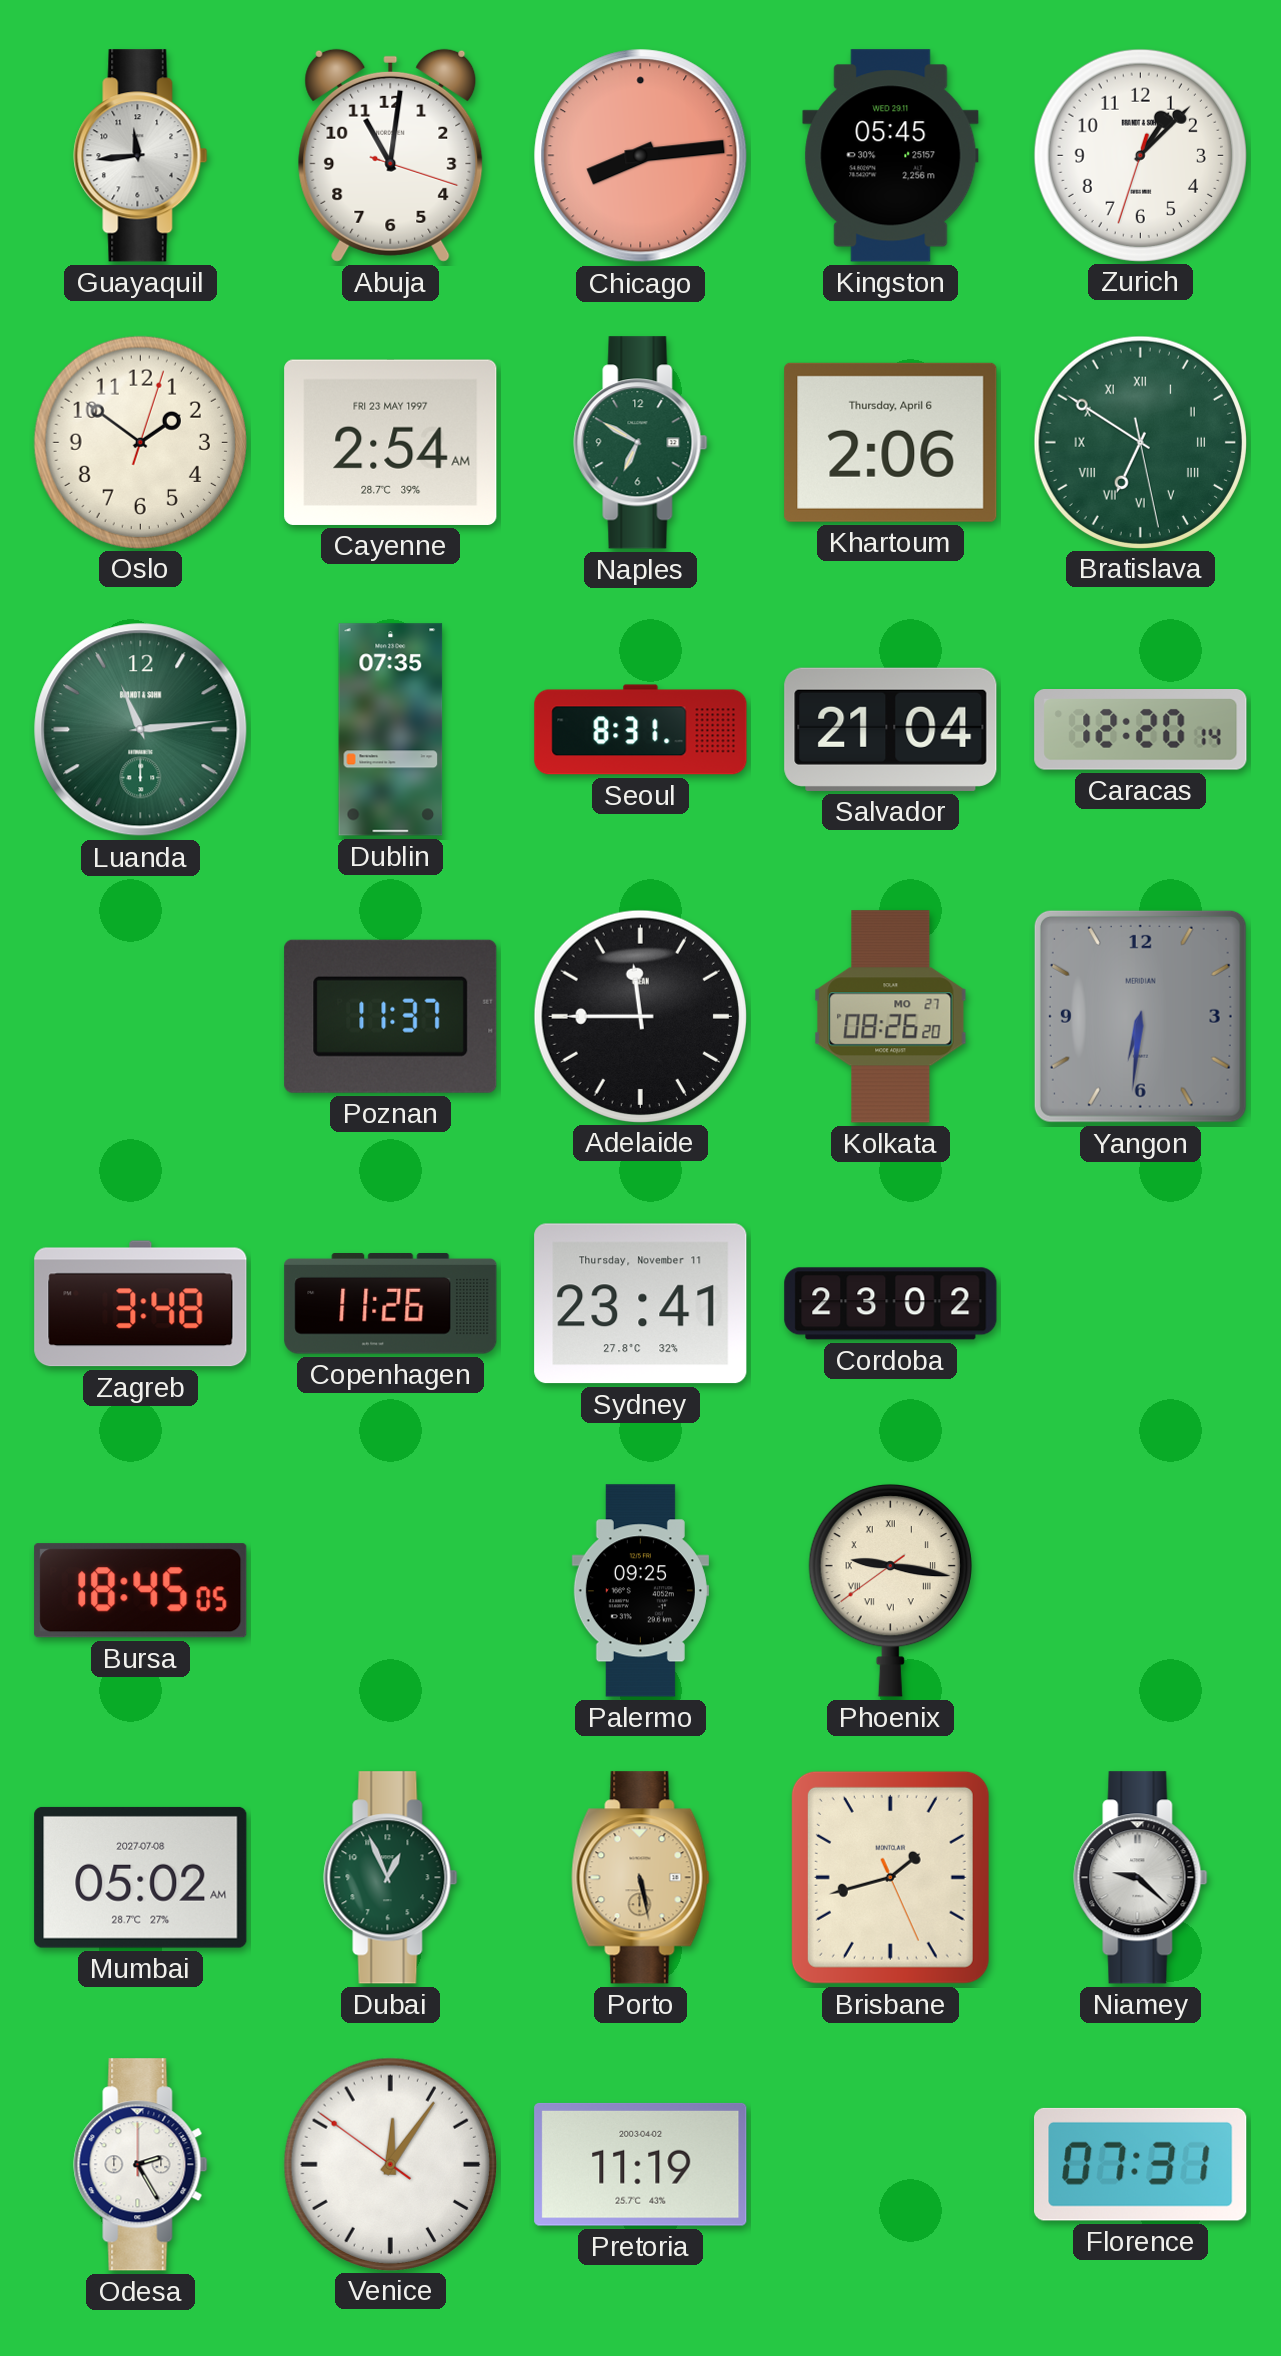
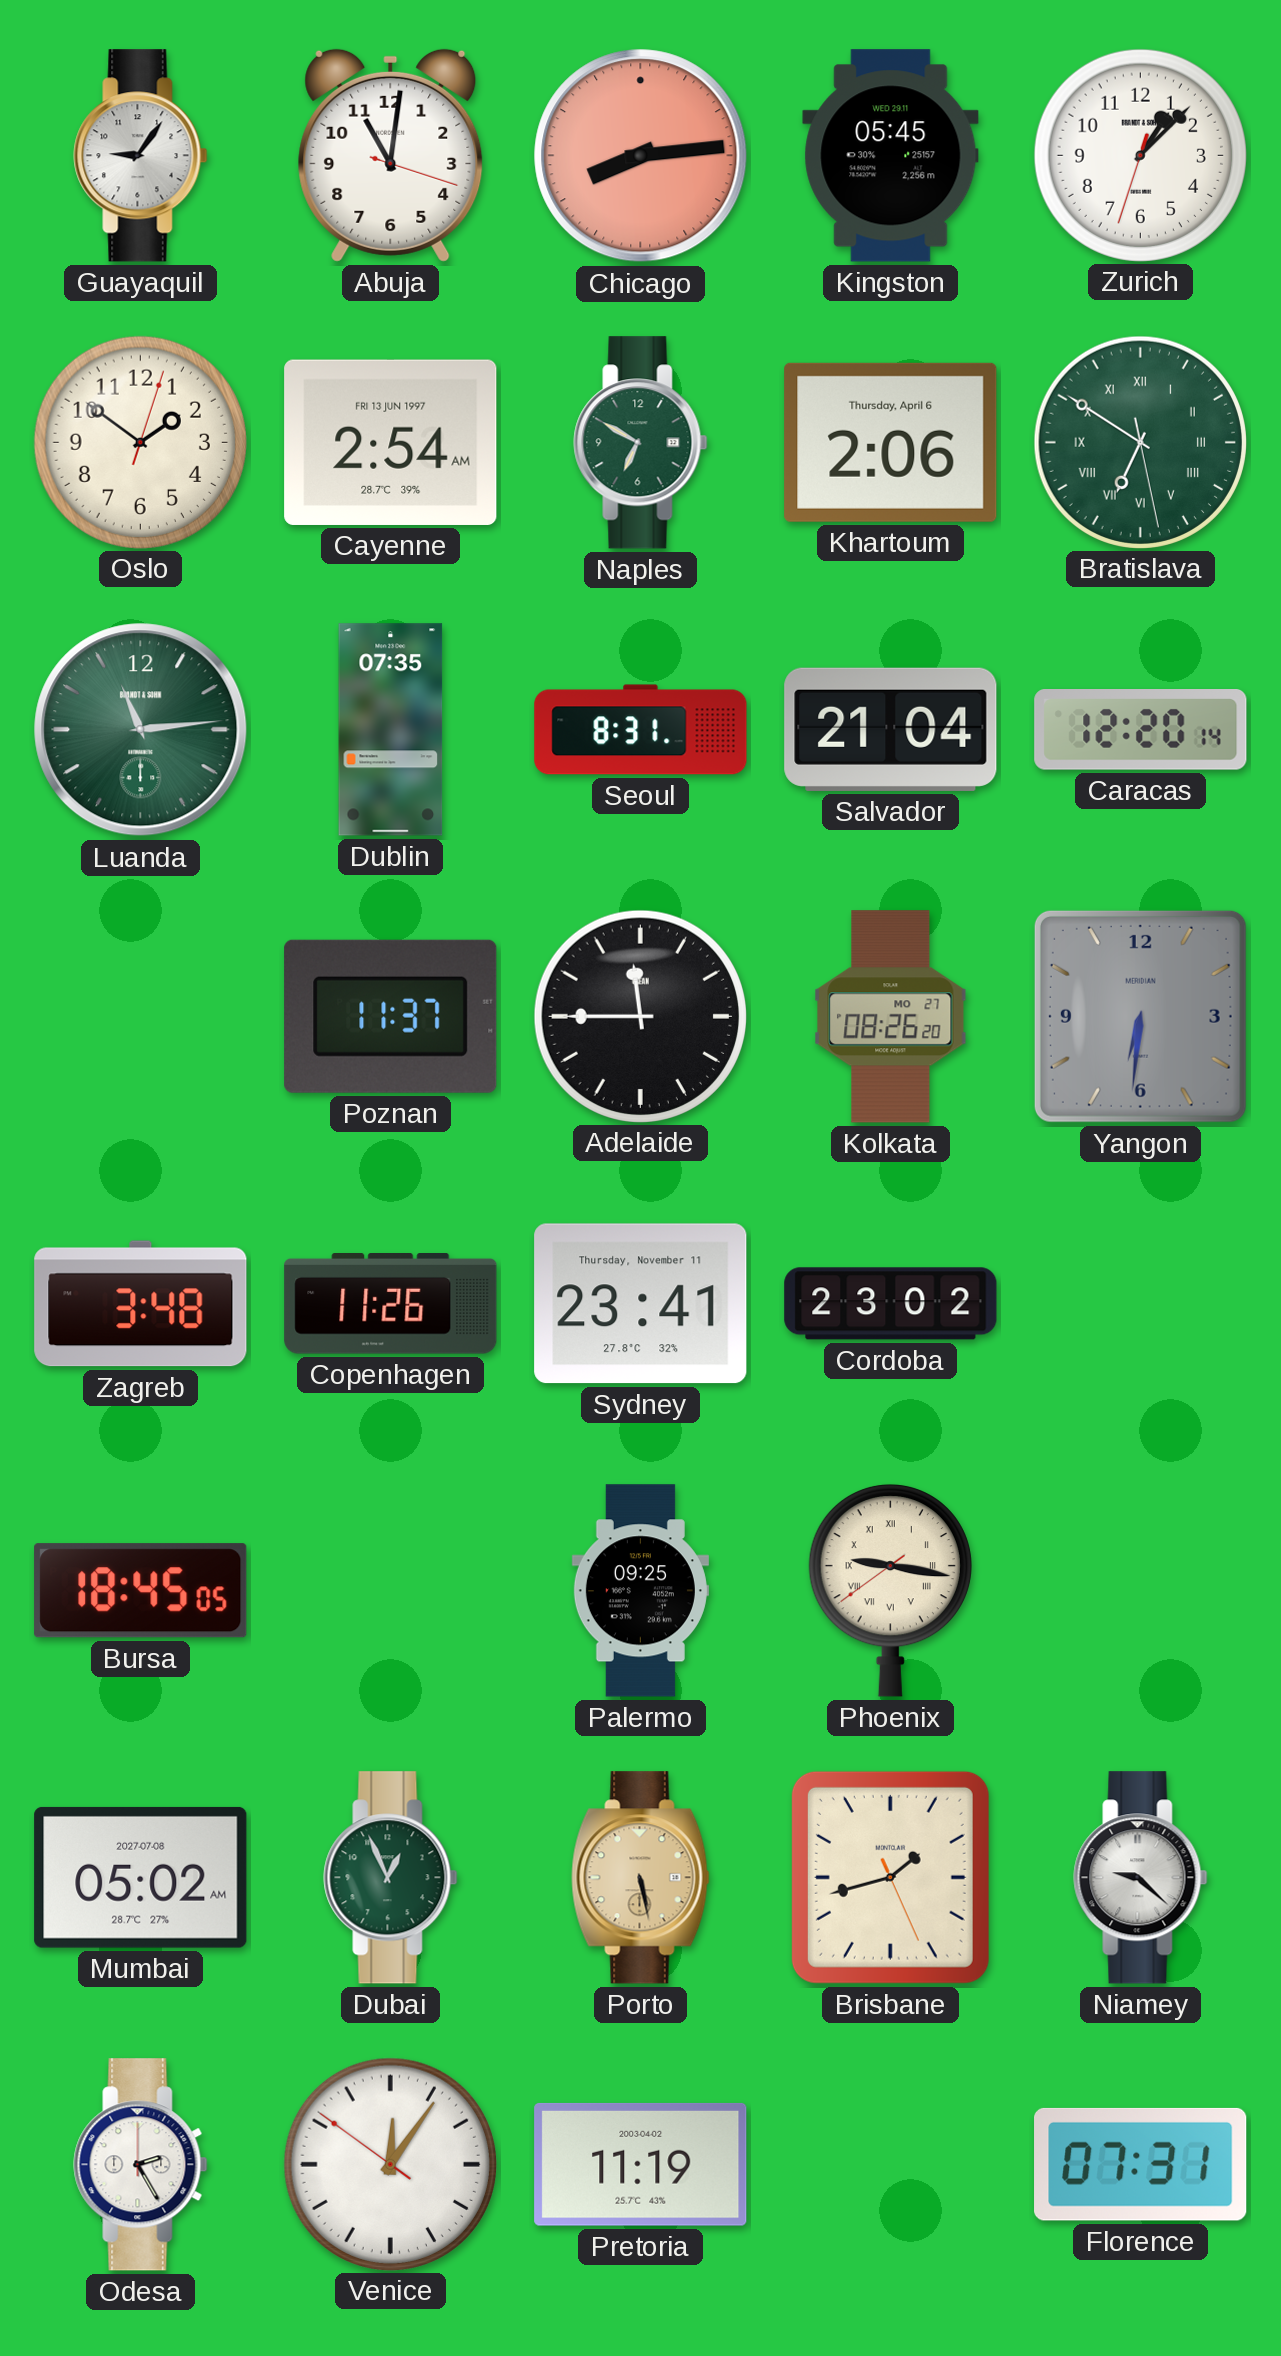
Guayaquil: 11:44 -> 9:06 (141, 156)
Cayenne date: FRI 23 MAY 1997 -> FRI 13 JUN 1997 (391, 442)
